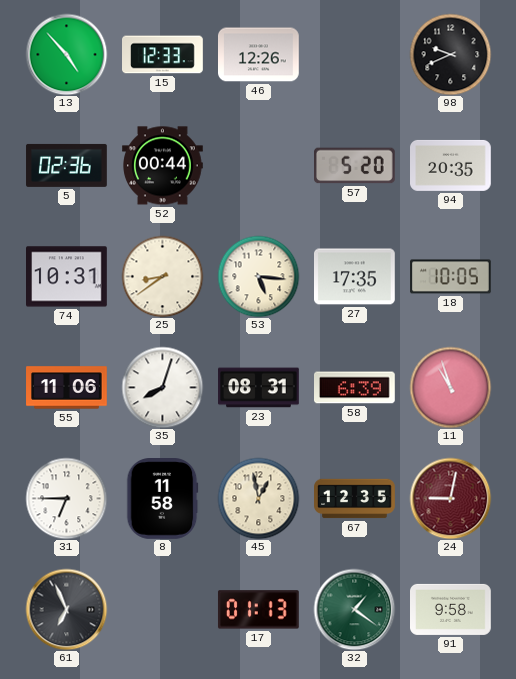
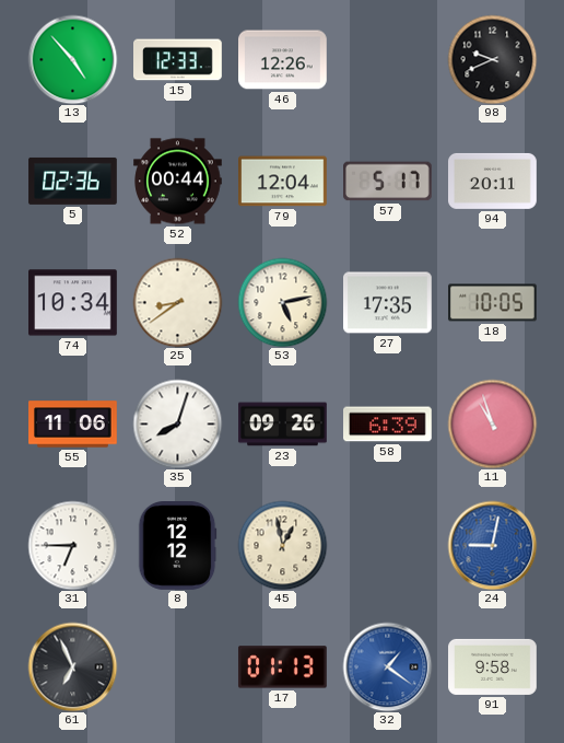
79: none -> 12:04 (283, 182)
57: 5:20 -> 5:17 (388, 182)
94: 20:35 -> 20:11 (493, 181)
74: 10:31 -> 10:34 (73, 303)
53: 5:16 -> 5:13 (282, 302)
23: 08:31 -> 09:26 (283, 425)
8: 11:58 -> 12:12 (177, 546)
67: 12:35 -> none (355, 499)
24 dial: burgundy -> blue (492, 545)
32 dial: green -> blue (387, 666)
